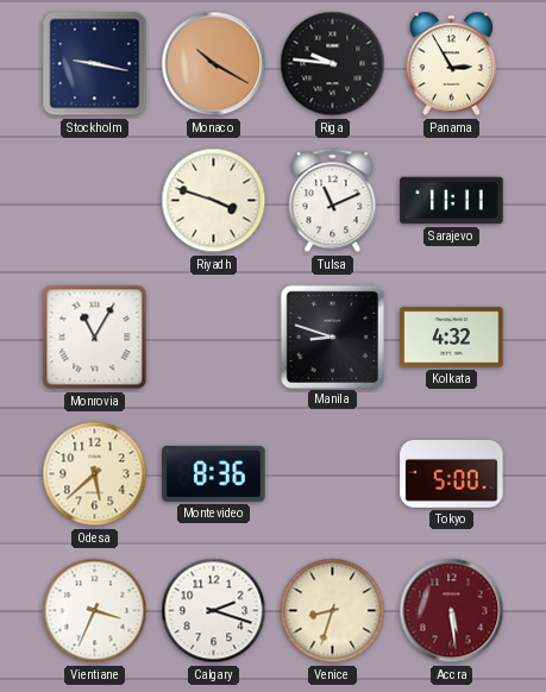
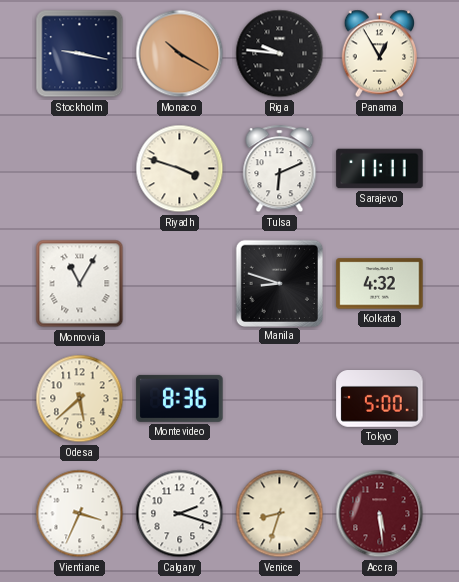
Panama: 2:55 -> 12:55 (380, 54)
Tulsa: 11:11 -> 6:11 (280, 169)
